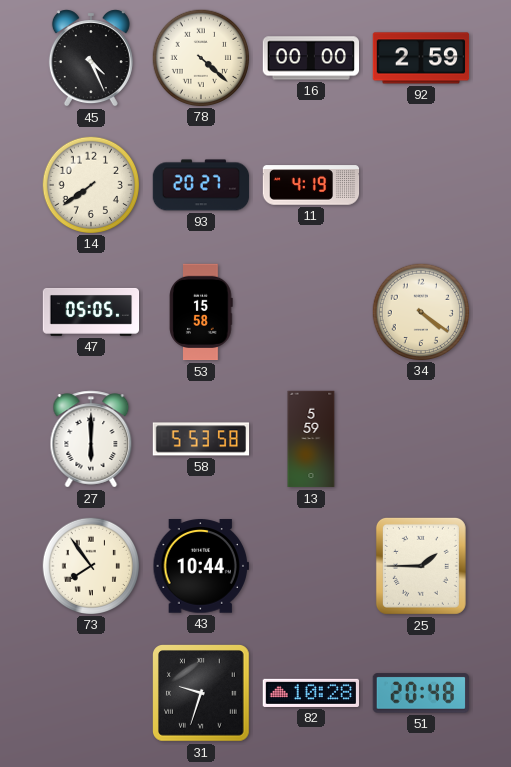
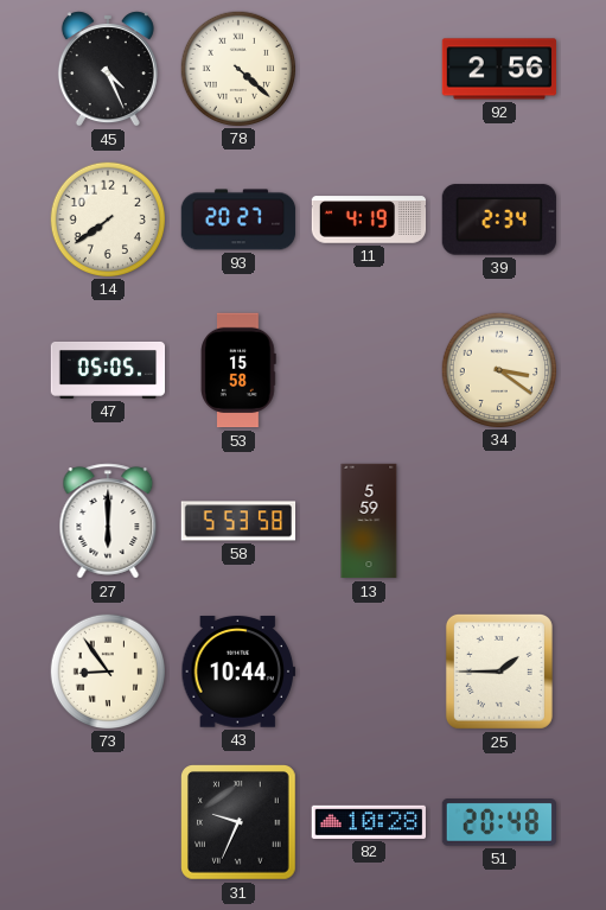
16: 00:00 -> none (311, 58)
92: 2:59 -> 2:56 (499, 69)
39: none -> 2:34 (499, 219)
34: 4:21 -> 3:21 (498, 369)
73: 7:54 -> 8:54 (107, 670)
31: 9:33 -> 9:34 (240, 823)
